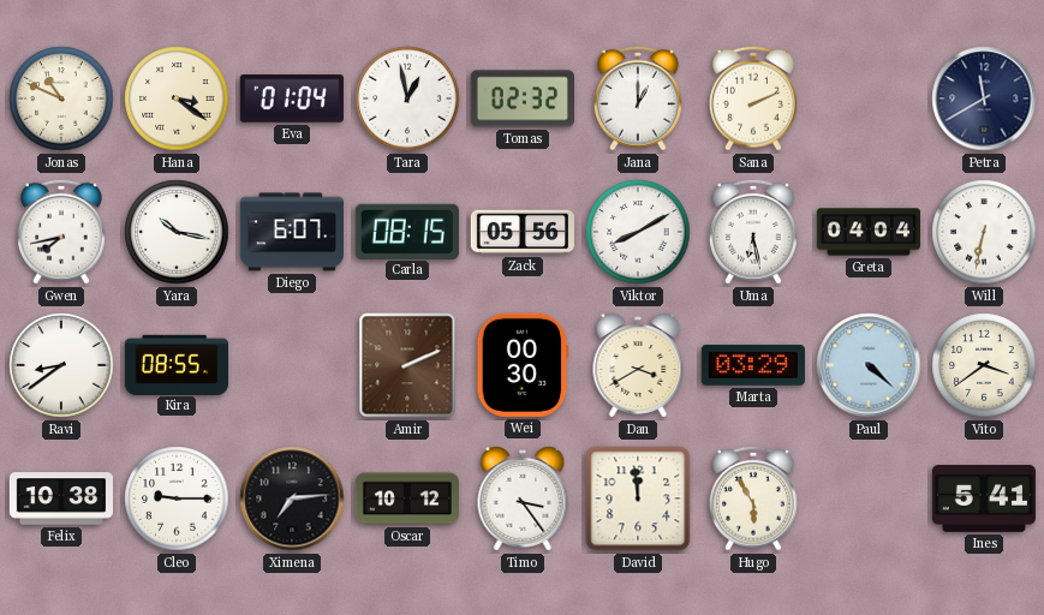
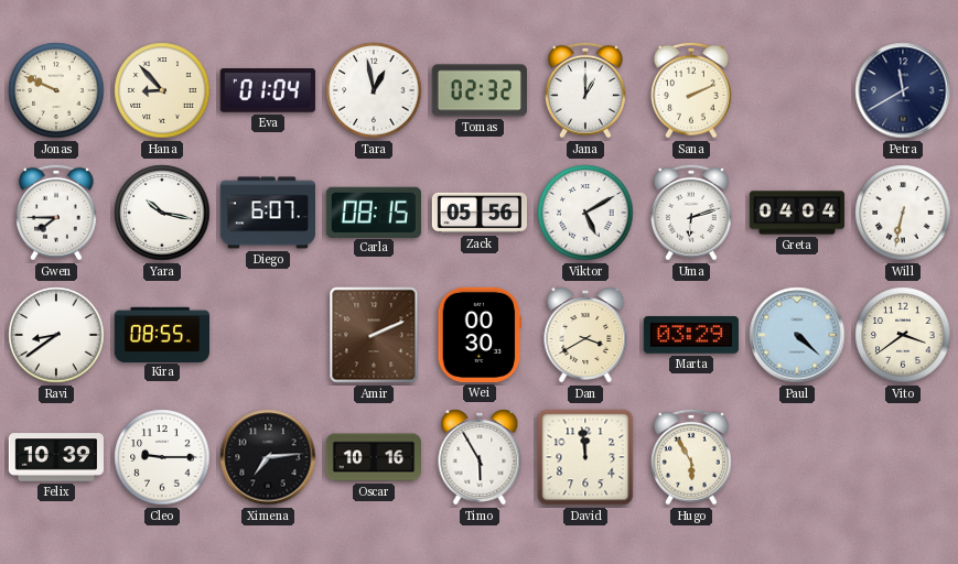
Jonas: 10:49 -> 9:49 (56, 90)
Hana: 3:21 -> 8:53 (162, 90)
Gwen: 7:43 -> 7:45 (56, 213)
Viktor: 8:10 -> 5:10 (585, 213)
Uma: 6:28 -> 6:12 (691, 213)
Felix: 10:38 -> 10:39 (55, 457)
Oscar: 10:12 -> 10:16 (373, 457)
Timo: 3:24 -> 5:55 (480, 457)
Ines: 5:41 -> none (983, 498)
